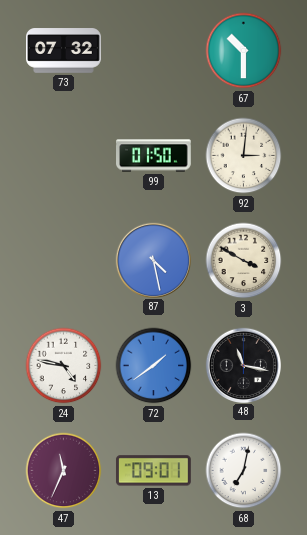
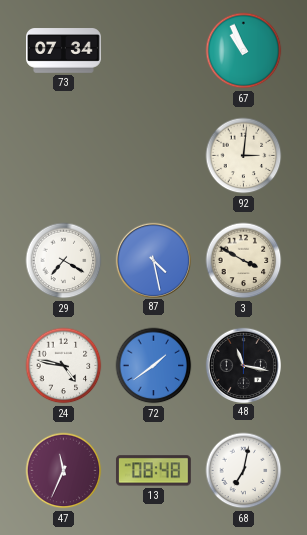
73: 07:32 -> 07:34 (64, 51)
67: 10:30 -> 10:56 (244, 51)
99: 01:50 -> none (154, 156)
29: none -> 7:20 (64, 261)
13: 09:01 -> 08:48 (153, 471)
